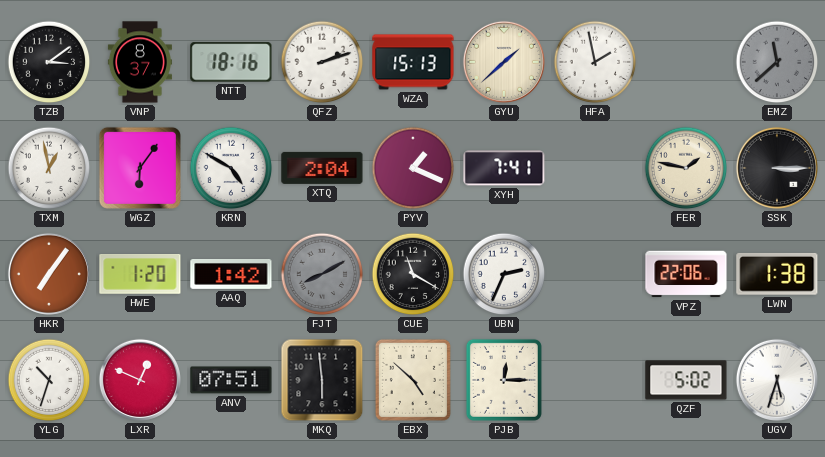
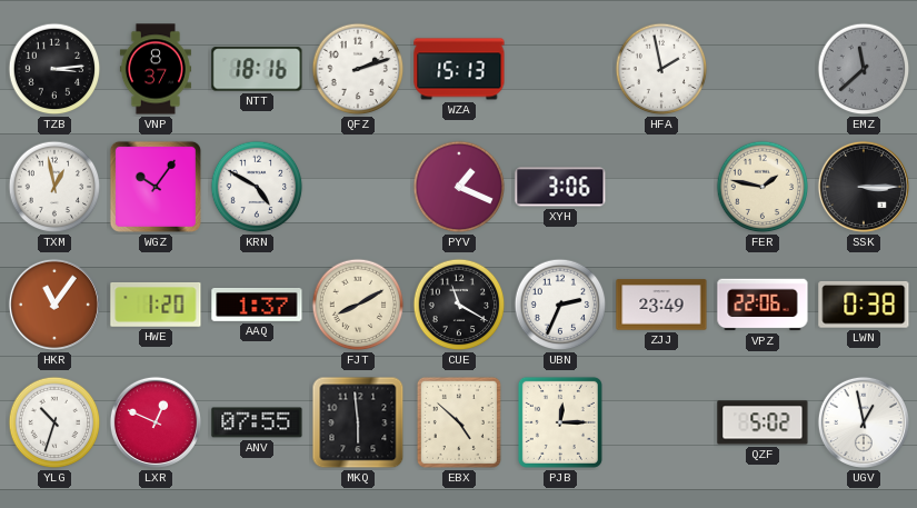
TZB: 3:09 -> 3:14 (54, 69)
GYU: 1:38 -> none (504, 62)
WGZ: 6:06 -> 10:06 (156, 187)
XTQ: 2:04 -> none (322, 168)
XYH: 7:41 -> 3:06 (560, 187)
HKR: 7:06 -> 11:06 (54, 305)
AAQ: 1:42 -> 1:37 (257, 306)
FJT dial: grey -> cream (358, 305)
ZJJ: none -> 23:49 (661, 305)
LWN: 1:38 -> 0:38 (864, 305)
ANV: 07:51 -> 07:55 (257, 422)
UGV: 5:33 -> 12:58 (864, 422)
